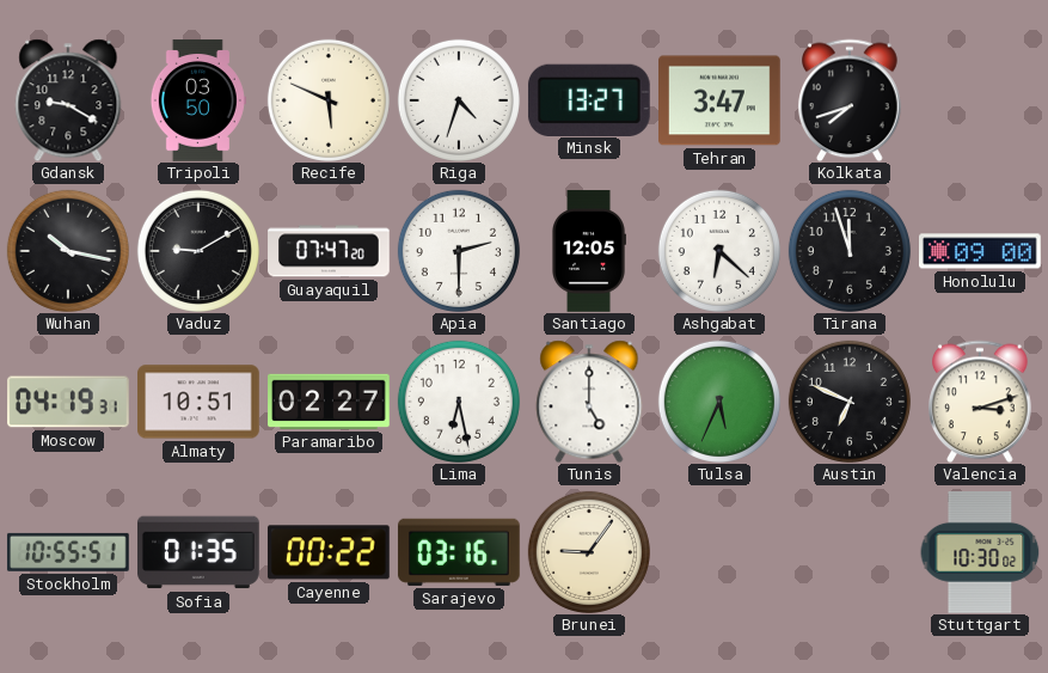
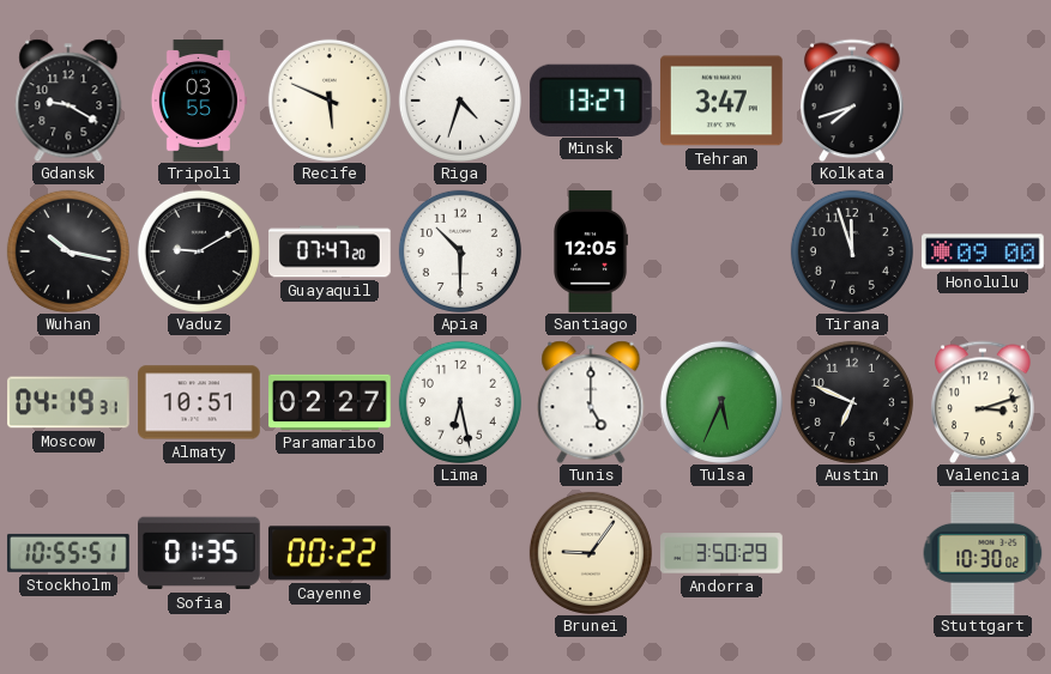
Tripoli: 03:50 -> 03:55 (199, 101)
Apia: 2:30 -> 10:30 (460, 251)
Ashgabat: 6:22 -> none (719, 251)
Sarajevo: 03:16 -> none (459, 552)
Andorra: none -> 3:50 (721, 553)
